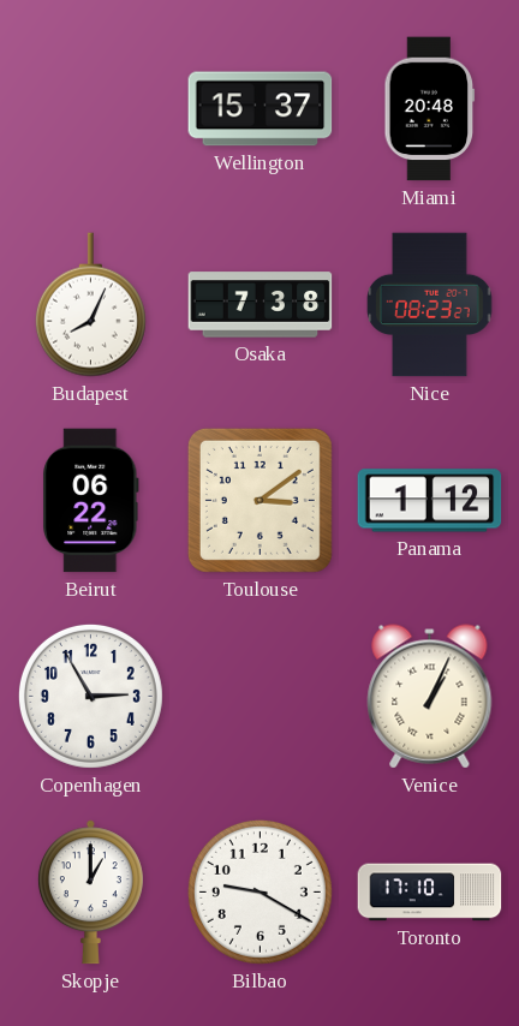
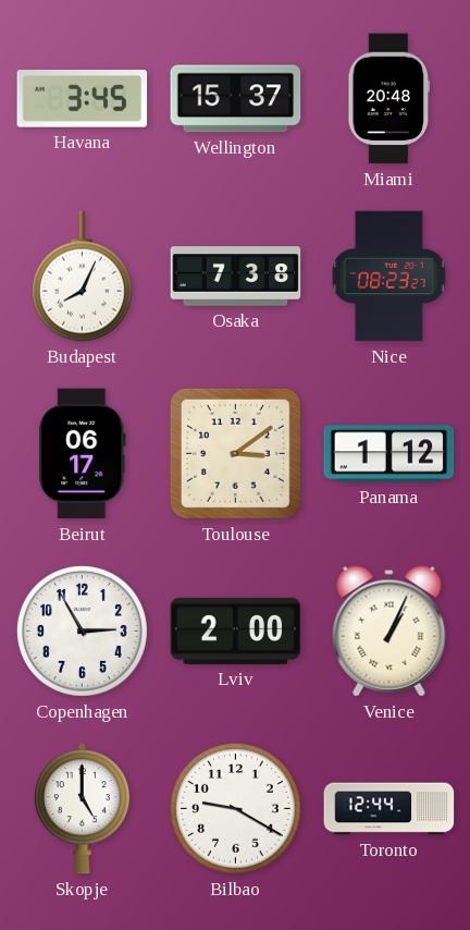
Havana: none -> 3:45 (83, 99)
Beirut: 06:22 -> 06:17 (83, 454)
Lviv: none -> 2:00 (236, 631)
Skopje: 1:00 -> 5:00 (82, 809)
Toronto: 17:10 -> 12:44 (389, 809)
